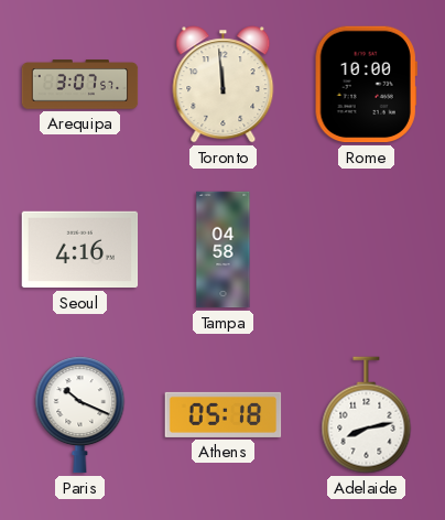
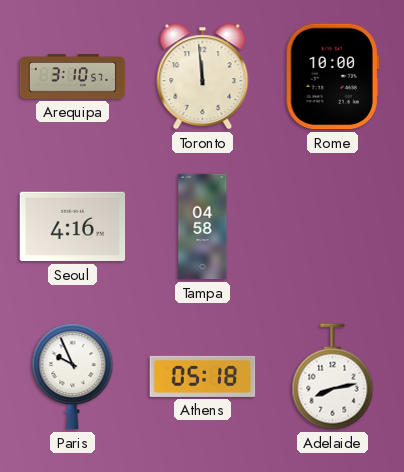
Arequipa: 3:07 -> 3:10 (73, 77)
Paris: 10:19 -> 9:56 (73, 377)
